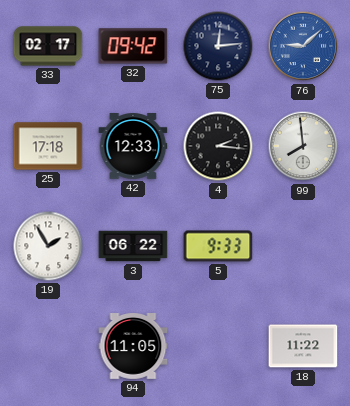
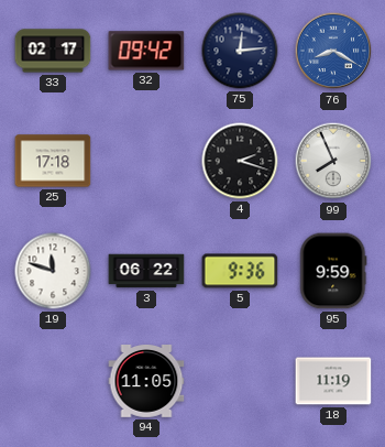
76: 9:08 -> 8:20 (333, 51)
42: 12:33 -> none (133, 147)
4: 2:16 -> 2:18 (240, 161)
99: 7:59 -> 7:56 (333, 161)
19: 1:55 -> 11:48 (53, 271)
5: 9:33 -> 9:36 (240, 271)
95: none -> 9:59 (333, 271)
18: 11:22 -> 11:19 (333, 381)
